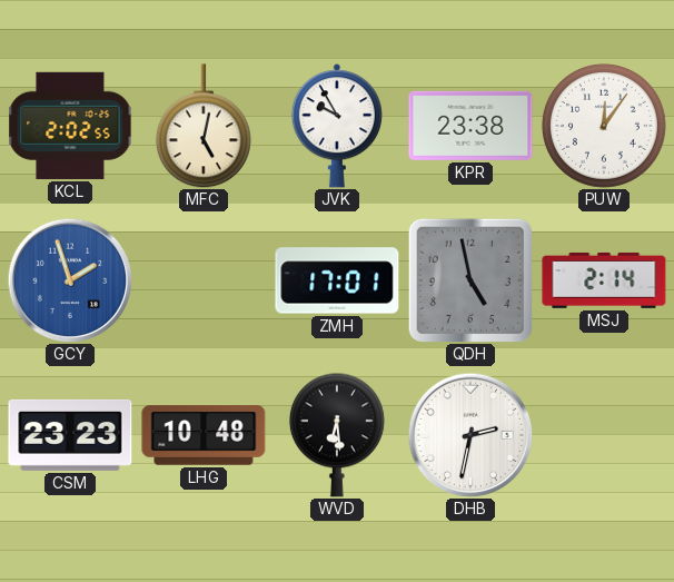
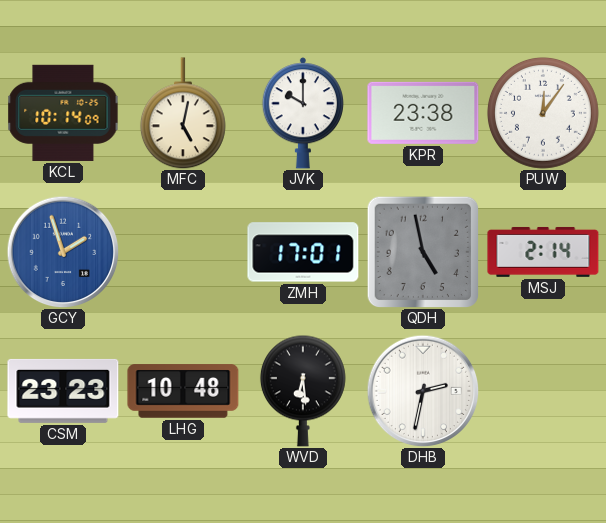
KCL: 2:02 -> 10:14 (63, 113)
JVK: 9:55 -> 10:00 (303, 113)
